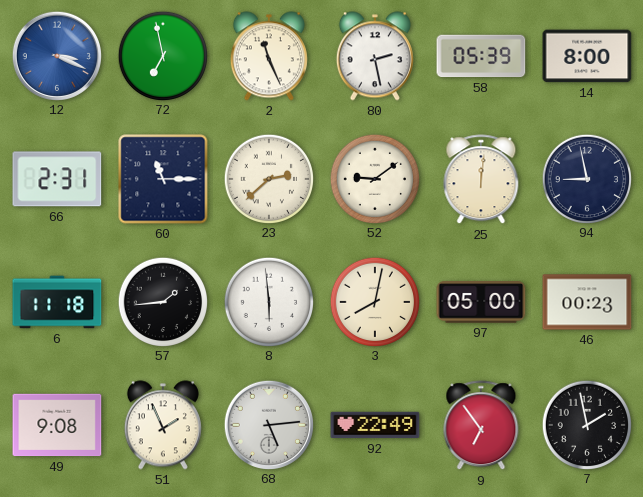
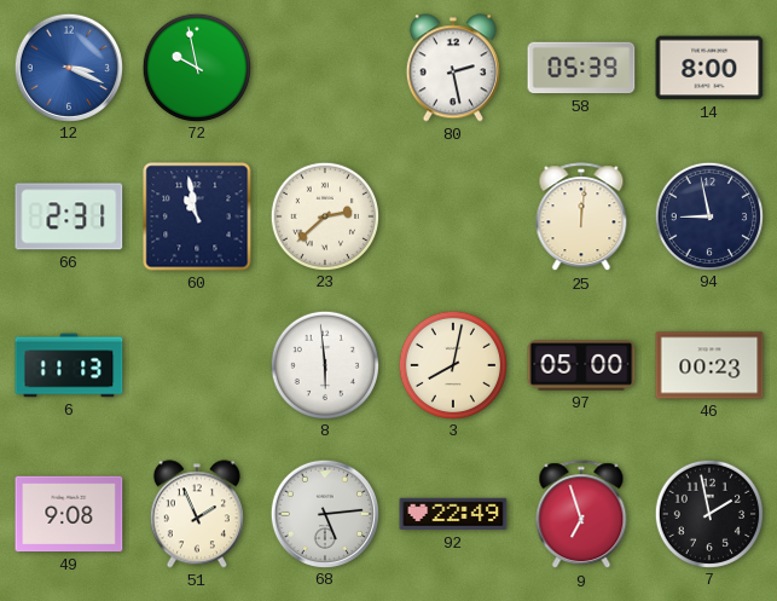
72: 6:58 -> 9:58 (196, 67)
2: 11:26 -> none (269, 56)
60: 11:15 -> 10:58 (197, 216)
52: 9:09 -> none (374, 178)
6: 11:18 -> 11:13 (69, 365)
57: 1:44 -> none (162, 301)
9: 6:54 -> 6:57 (581, 515)
